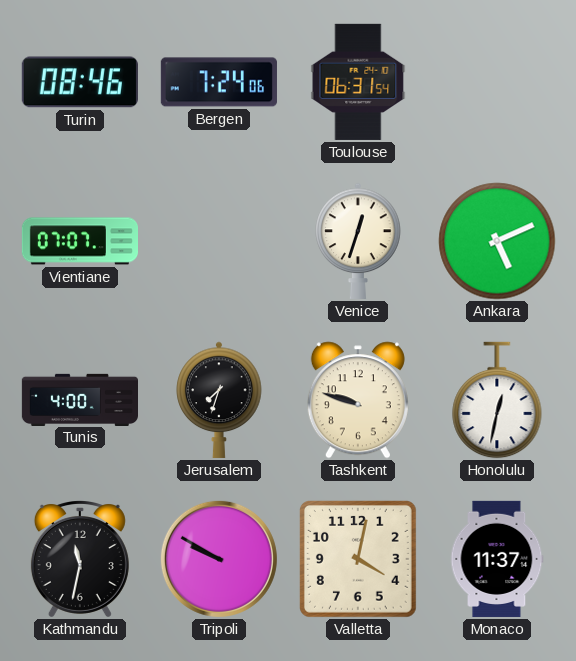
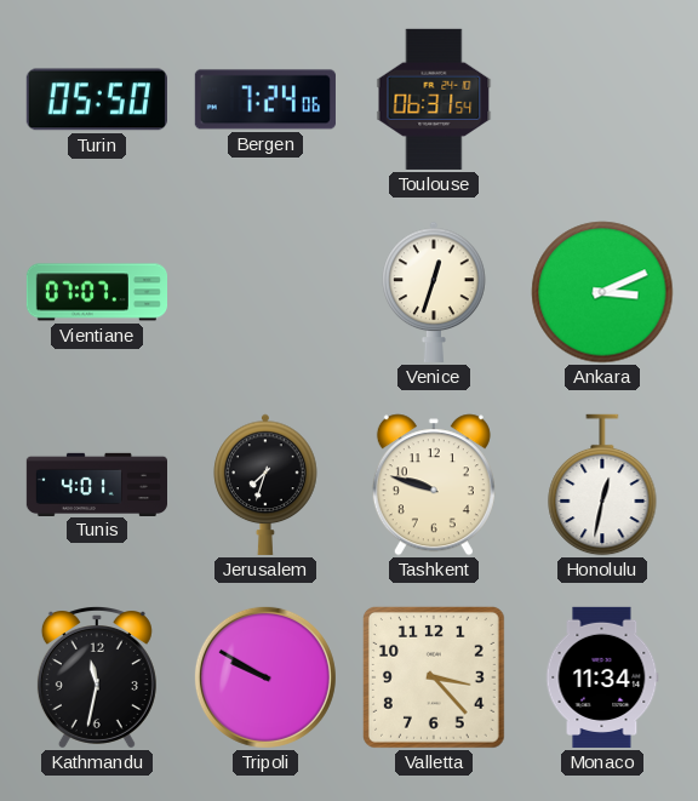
Turin: 08:46 -> 05:50 (97, 99)
Ankara: 5:11 -> 3:11 (602, 292)
Tunis: 4:00 -> 4:01 (96, 484)
Valletta: 4:02 -> 3:23 (434, 677)
Monaco: 11:37 -> 11:34 (602, 677)
